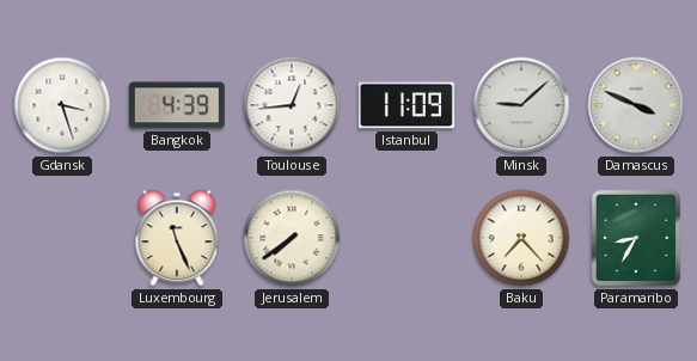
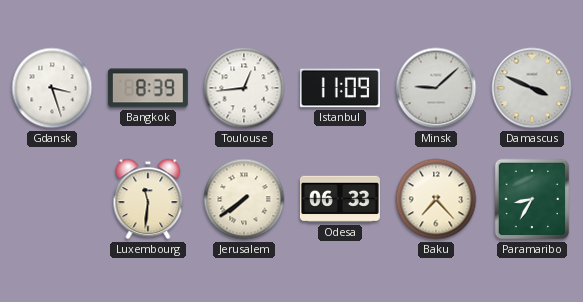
Bangkok: 4:39 -> 8:39 (148, 88)
Luxembourg: 11:26 -> 11:31 (148, 199)
Odesa: none -> 06:33 (340, 199)
